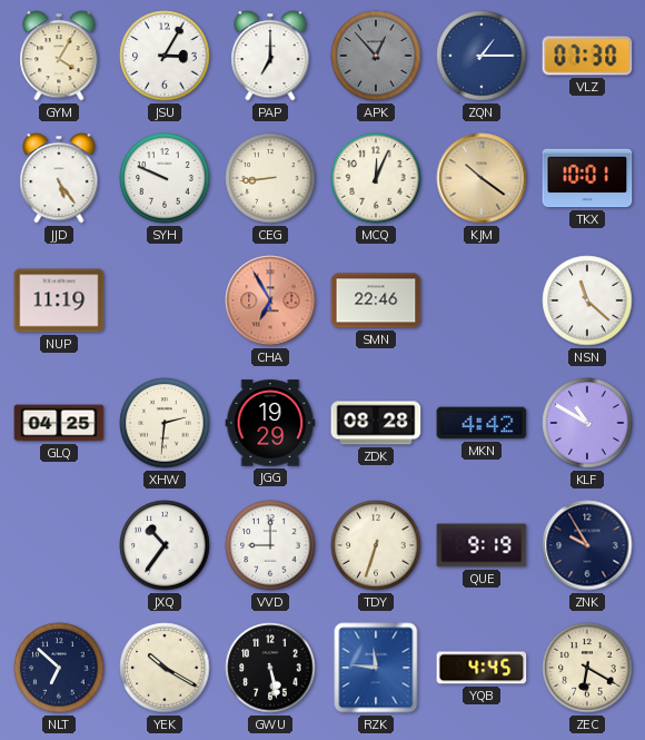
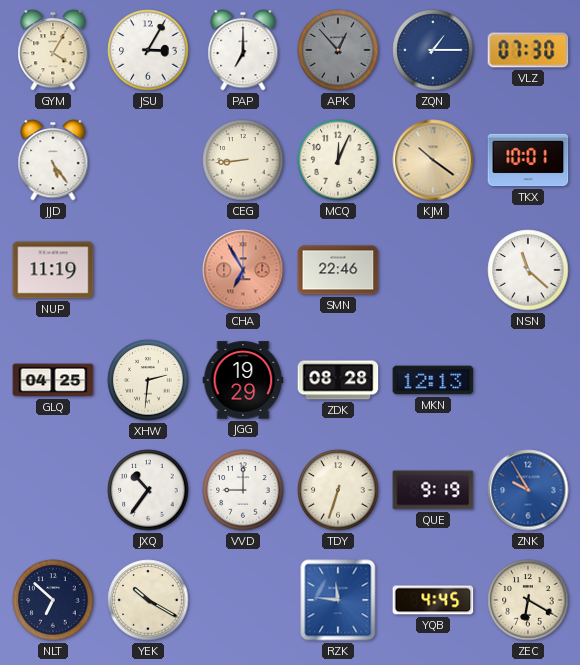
SYH: 9:49 -> none (165, 178)
MKN: 4:42 -> 12:13 (433, 380)
KLF: 10:50 -> none (587, 423)
ZNK dial: navy -> blue (528, 490)
GWU: 5:28 -> none (270, 668)
